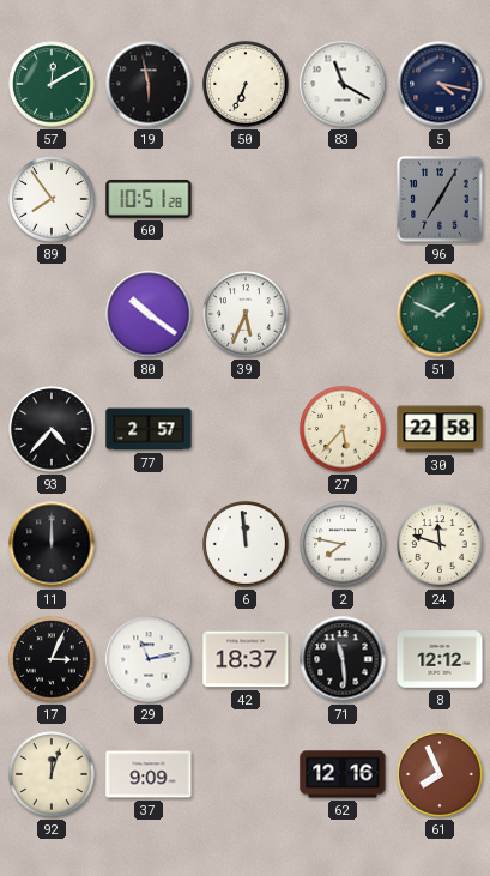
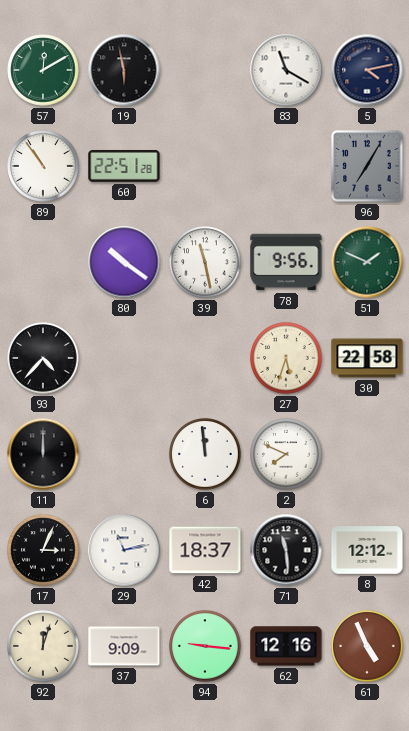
50: 6:34 -> none (246, 84)
5: 4:17 -> 4:13 (367, 70)
89: 7:54 -> 10:54 (43, 166)
60: 10:51 -> 22:51 (124, 166)
39: 5:34 -> 11:28 (205, 262)
78: none -> 9:56 (286, 262)
77: 2:57 -> none (149, 429)
27: 5:37 -> 5:33 (286, 358)
2: 7:47 -> 7:49 (286, 454)
24: 11:48 -> none (440, 544)
94: none -> 9:16 (205, 646)
61: 7:56 -> 4:56 (367, 646)
